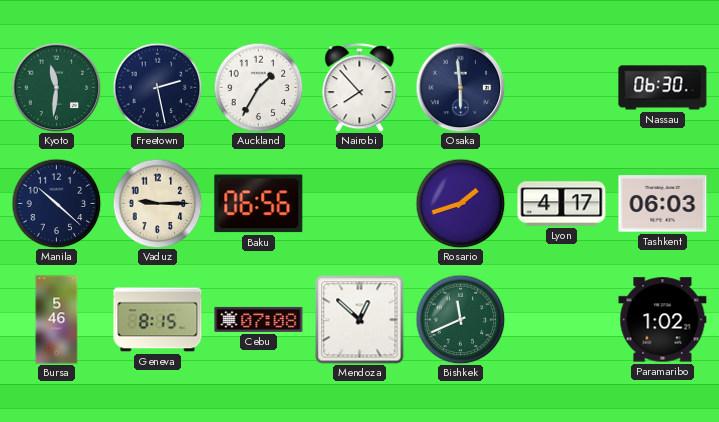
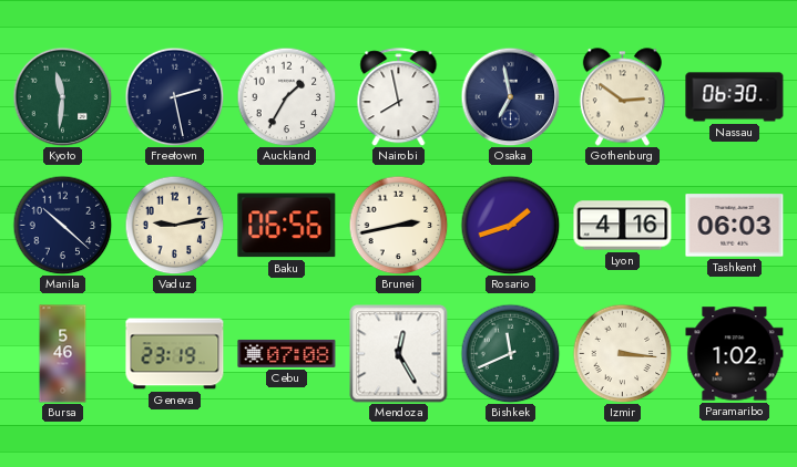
Nairobi: 7:53 -> 7:58 (399, 97)
Osaka: 5:59 -> 6:58 (510, 96)
Gothenburg: none -> 2:51 (622, 97)
Vaduz: 9:15 -> 9:13 (174, 225)
Brunei: none -> 2:43 (398, 225)
Lyon: 4:17 -> 4:16 (623, 226)
Geneva: 8:15 -> 23:19 (175, 354)
Mendoza: 12:52 -> 12:25 (399, 354)
Izmir: none -> 3:16 (622, 353)
